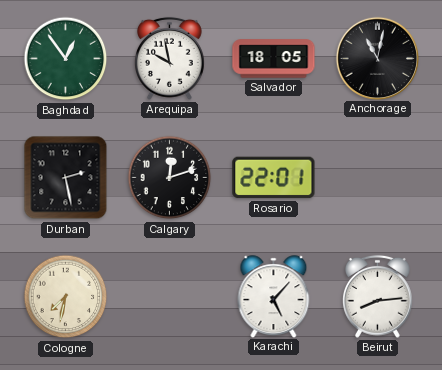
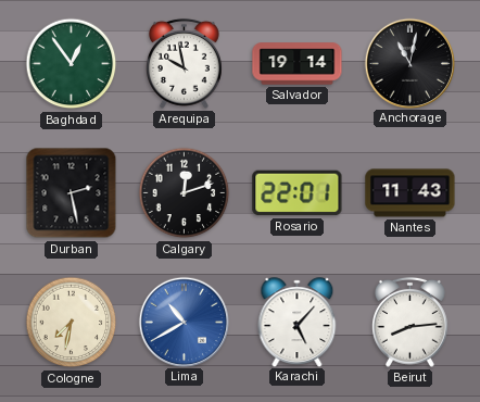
Salvador: 18:05 -> 19:14 (298, 64)
Nantes: none -> 11:43 (410, 193)
Lima: none -> 10:40 (184, 322)
